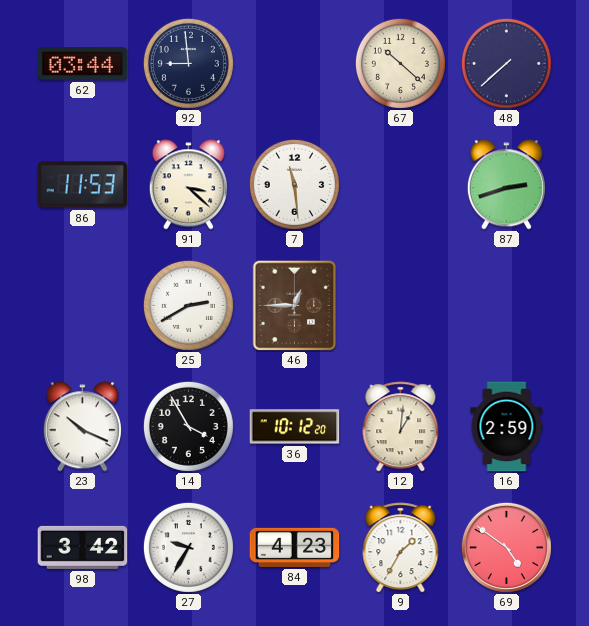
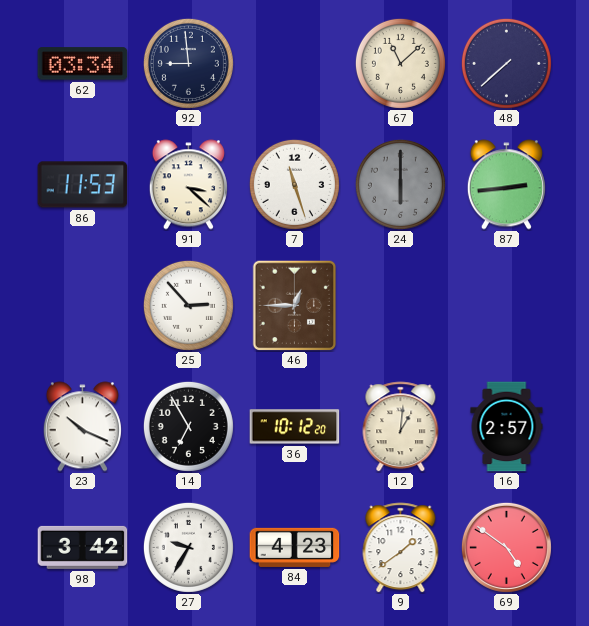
62: 03:44 -> 03:34 (83, 64)
67: 10:22 -> 11:08 (400, 63)
7: 11:29 -> 11:27 (294, 184)
24: none -> 6:00 (400, 184)
87: 2:42 -> 2:44 (506, 185)
25: 2:40 -> 2:53 (188, 305)
14: 3:55 -> 6:55 (188, 426)
16: 2:59 -> 2:57 (507, 427)
9: 1:35 -> 1:39 (401, 548)
